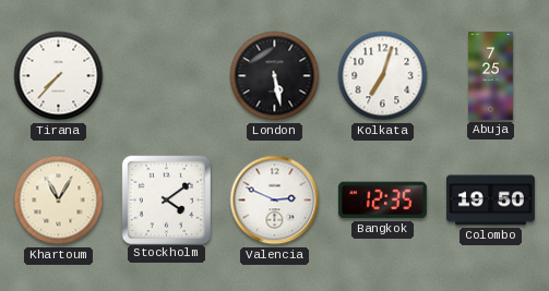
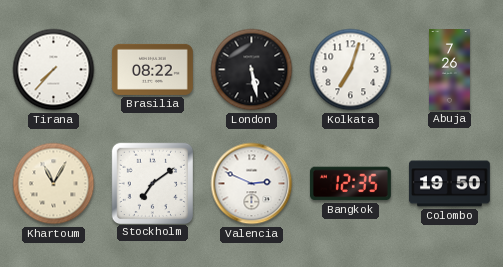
Brasilia: none -> 08:22 (152, 69)
Abuja: 7:25 -> 7:26 (449, 70)
Stockholm: 4:09 -> 7:09 (152, 183)
